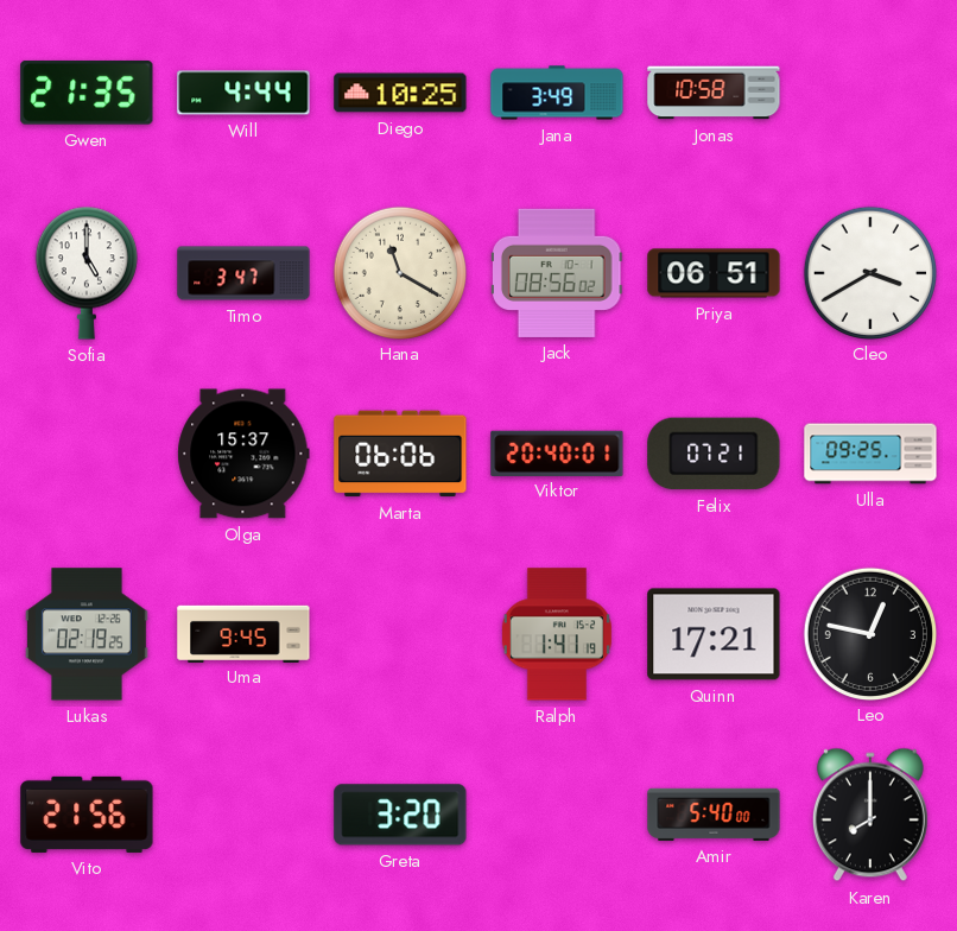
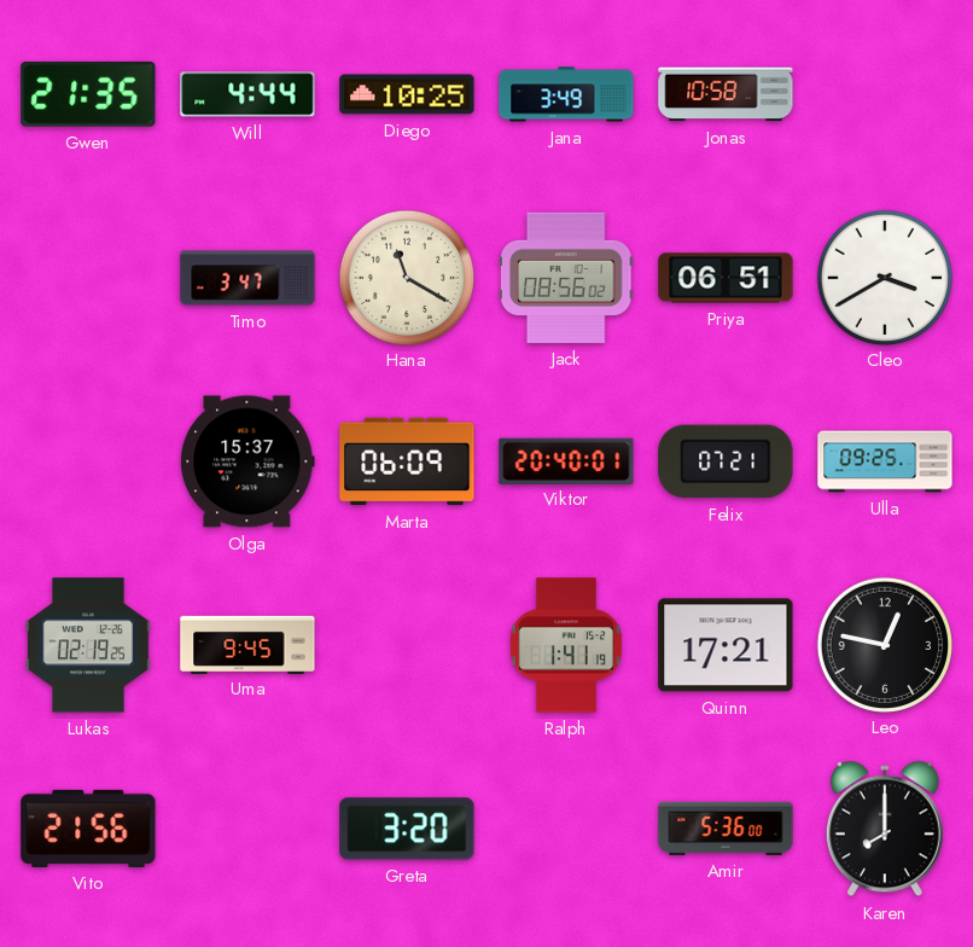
Sofia: 5:00 -> none (87, 273)
Marta: 06:06 -> 06:09 (407, 461)
Amir: 5:40 -> 5:36 (726, 829)
